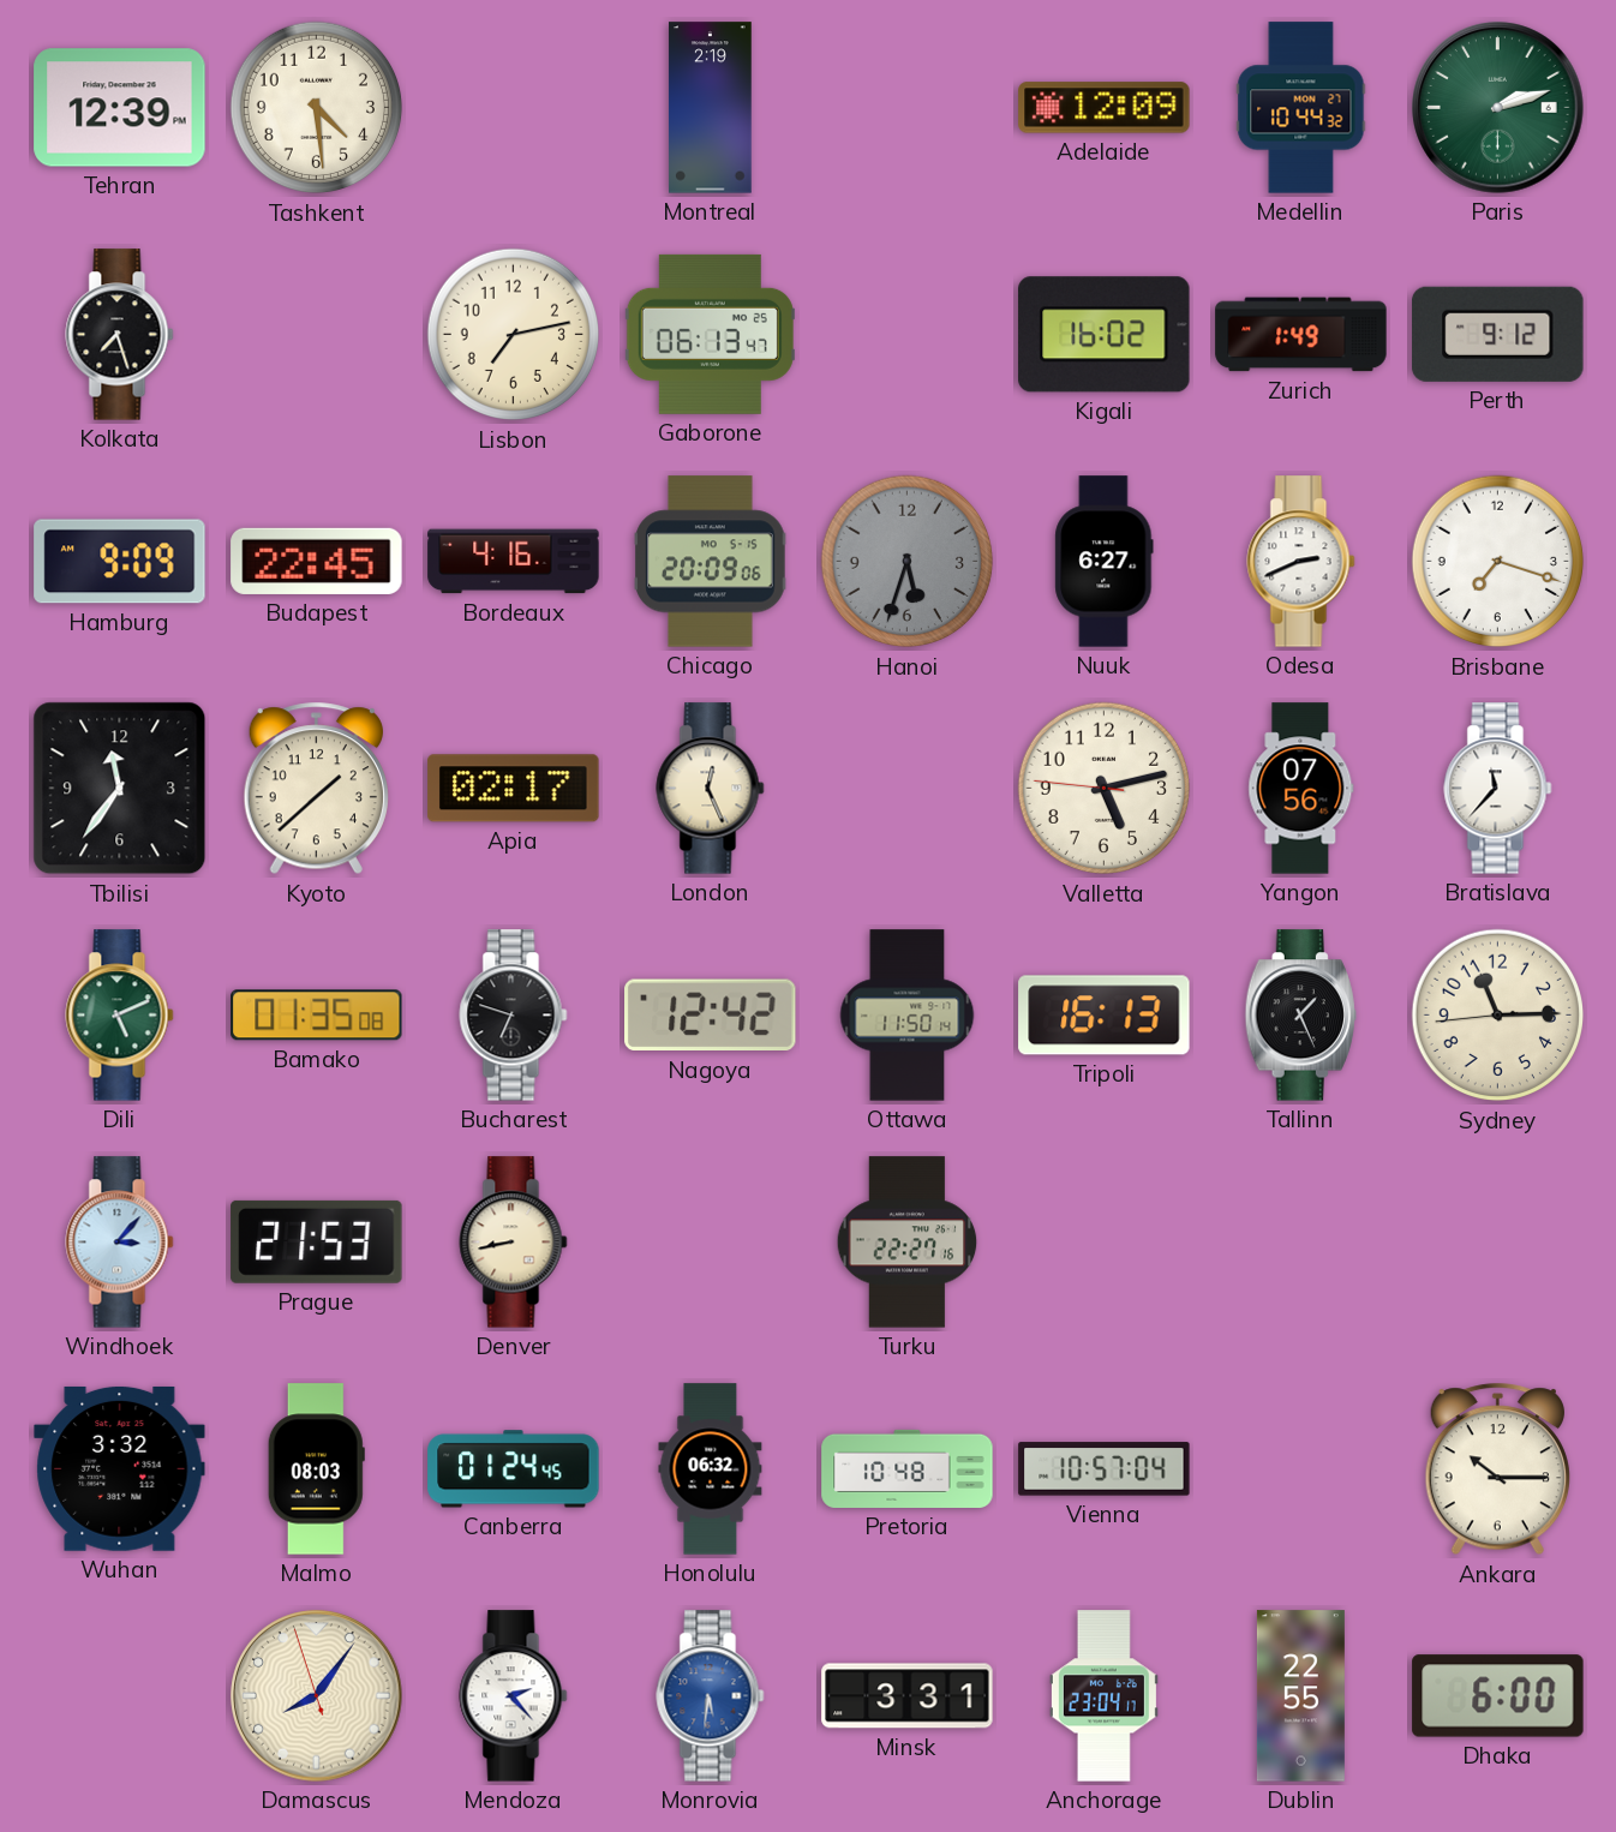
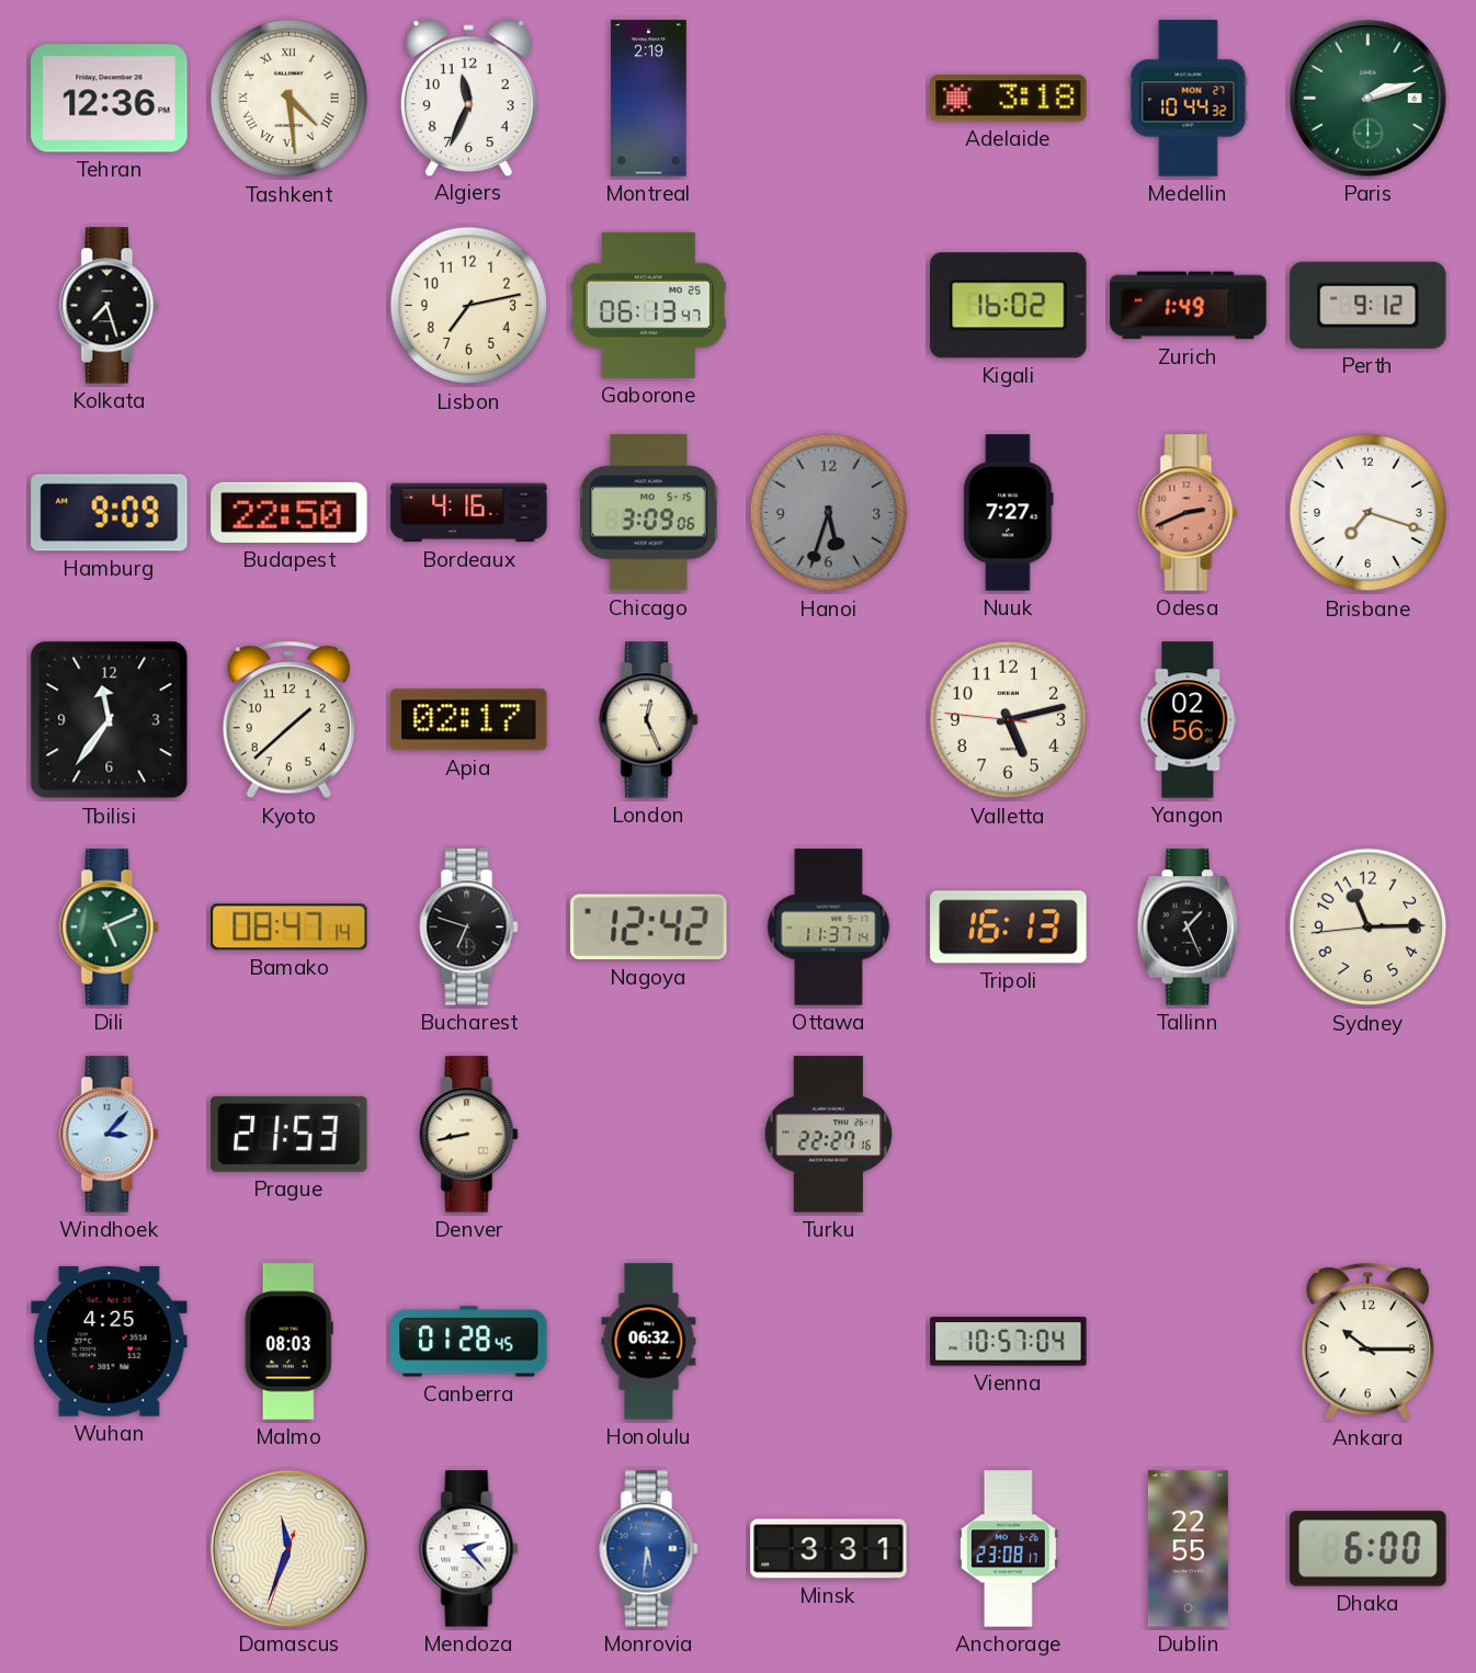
Tehran: 12:39 -> 12:36 (110, 99)
Tashkent numerals: Arabic -> Roman (289, 99)
Algiers: none -> 11:34 (468, 98)
Adelaide: 12:09 -> 3:18 (1009, 99)
Budapest: 22:45 -> 22:50 (289, 512)
Chicago: 20:09 -> 3:09 (649, 513)
Nuuk: 6:27 -> 7:27 (1009, 513)
Odesa dial: white -> salmon (1189, 513)
Yangon: 07:56 -> 02:56 (1189, 720)
Bratislava: 11:37 -> none (1498, 789)
Bamako: 01:35 -> 08:47 (289, 927)
Ottawa: 11:50 -> 11:37 (829, 927)
Wuhan: 3:32 -> 4:25 (110, 1341)
Canberra: 01:24 -> 01:28 (469, 1342)
Pretoria: 10:48 -> none (908, 1468)
Damascus: 8:05 -> 11:33 (289, 1549)
Anchorage: 23:04 -> 23:08 (1008, 1549)
